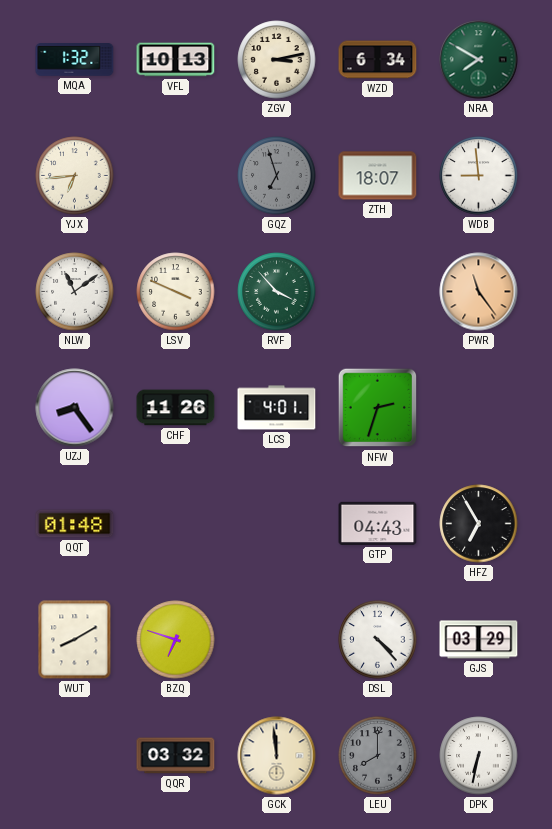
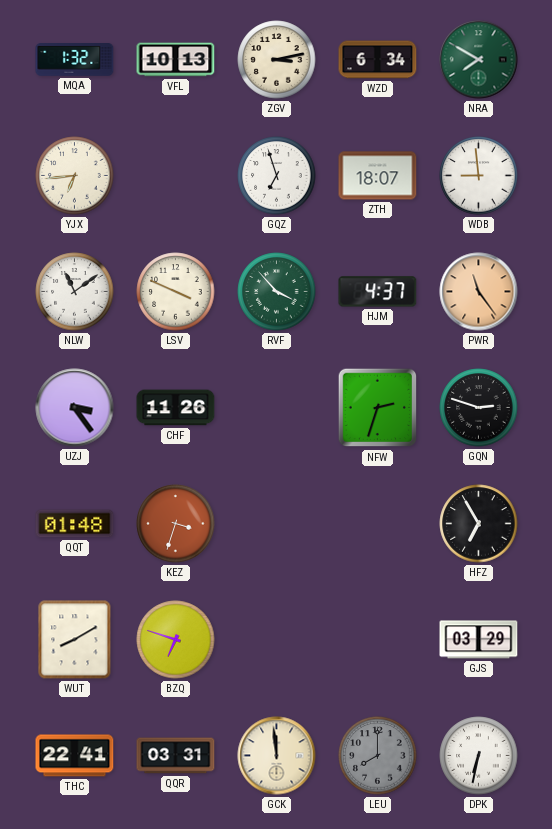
GQZ dial: grey -> white (277, 176)
HJM: none -> 4:37 (378, 292)
UZJ: 8:24 -> 3:24 (75, 408)
LCS: 4:01 -> none (277, 408)
GQN: none -> 2:48 (479, 408)
KEZ: none -> 3:33 (176, 524)
GTP: 04:43 -> none (378, 523)
DSL: 4:23 -> none (378, 640)
THC: none -> 22:41 (75, 756)
QQR: 03:32 -> 03:31 (176, 756)
